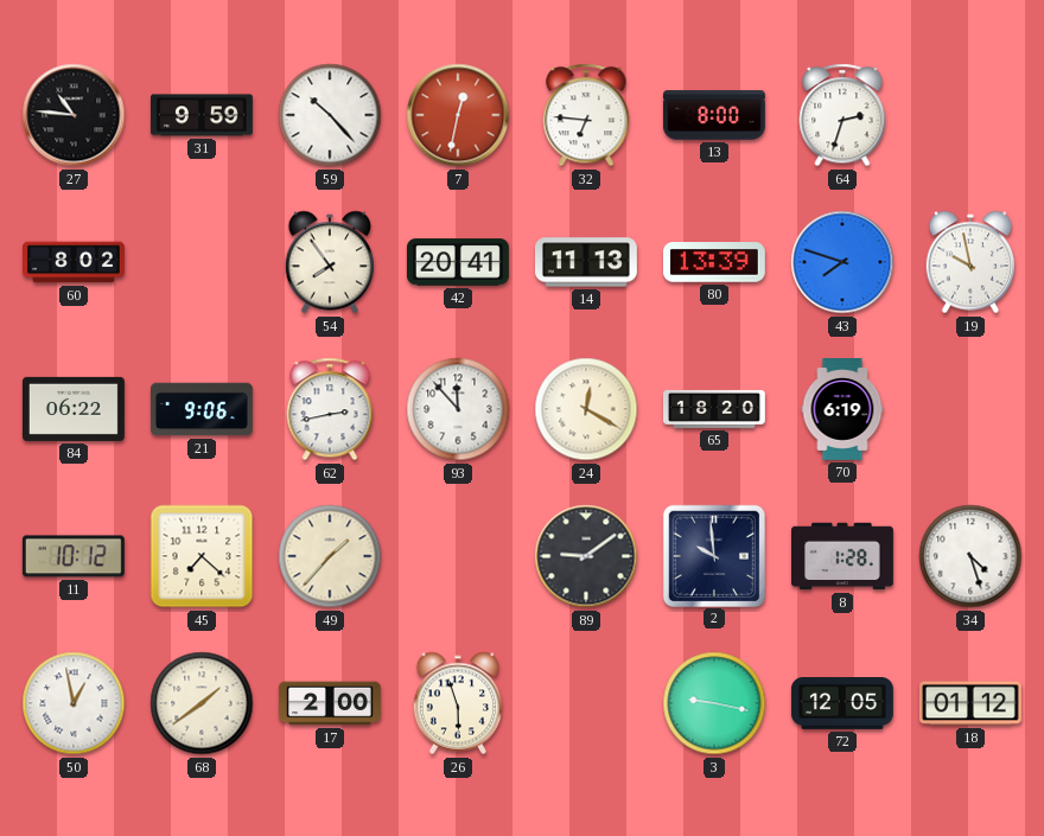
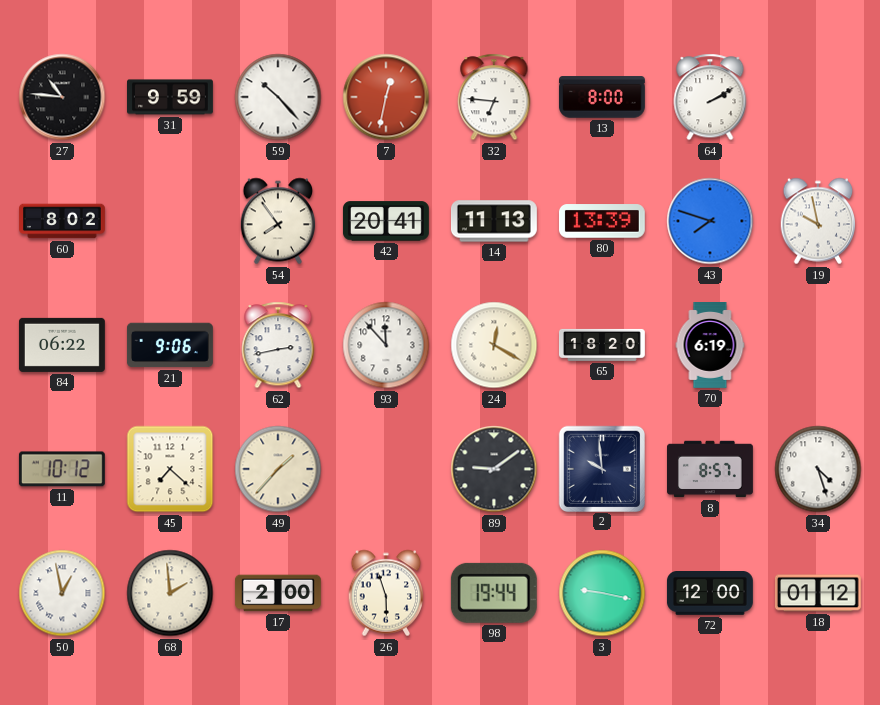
64: 2:33 -> 2:10 (710, 97)
8: 1:28 -> 8:57 (711, 469)
68: 1:39 -> 1:59 (170, 593)
98: none -> 19:44 (494, 593)
72: 12:05 -> 12:00 (710, 594)
